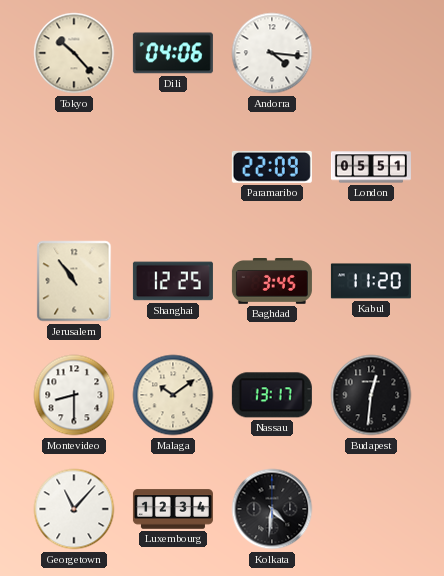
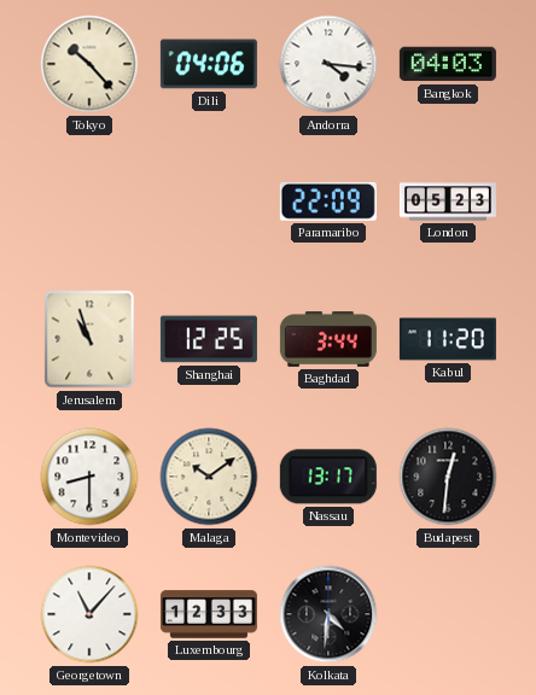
Bangkok: none -> 04:03 (448, 64)
London: 05:51 -> 05:23 (448, 202)
Jerusalem: 10:54 -> 10:57 (89, 339)
Baghdad: 3:45 -> 3:44 (328, 340)
Luxembourg: 12:34 -> 12:33 (209, 614)
